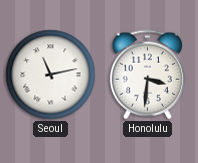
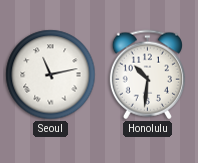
Honolulu: 3:31 -> 10:31 (147, 75)
